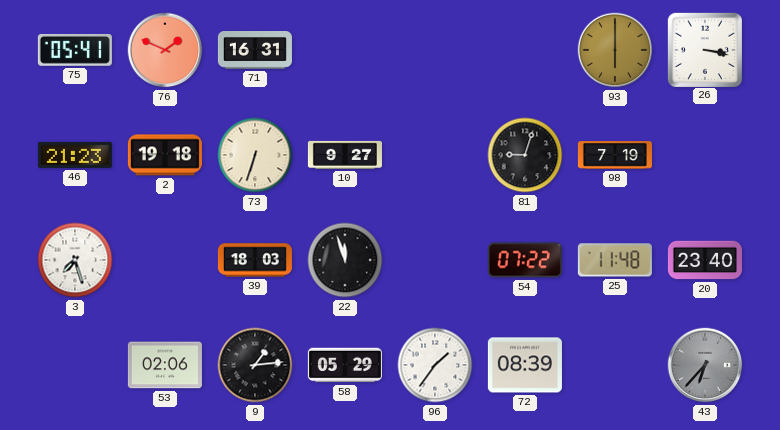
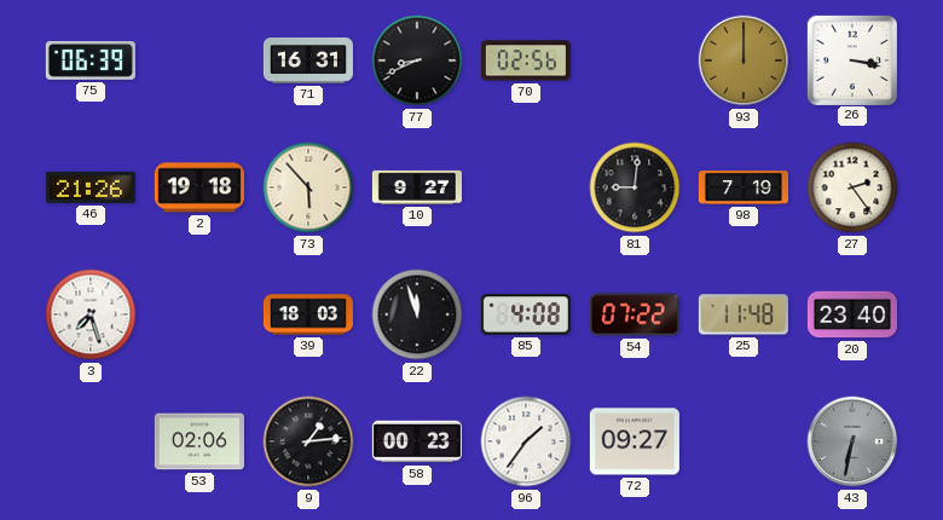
75: 05:41 -> 06:39 (91, 60)
76: 1:49 -> none (165, 50)
77: none -> 8:41 (417, 60)
70: none -> 02:56 (526, 60)
93: 6:00 -> 12:00 (744, 60)
46: 21:23 -> 21:26 (91, 187)
73: 6:33 -> 5:53 (308, 187)
81: 9:03 -> 9:01 (635, 187)
27: none -> 2:24 (852, 187)
85: none -> 4:08 (526, 314)
58: 05:29 -> 00:23 (417, 441)
72: 08:39 -> 09:27 (635, 441)
43: 6:37 -> 6:32 (852, 441)
